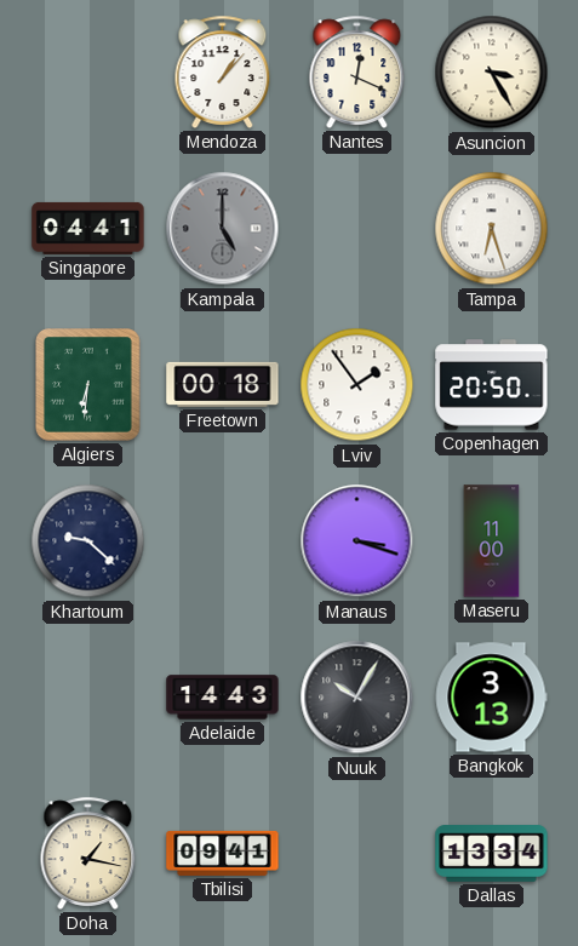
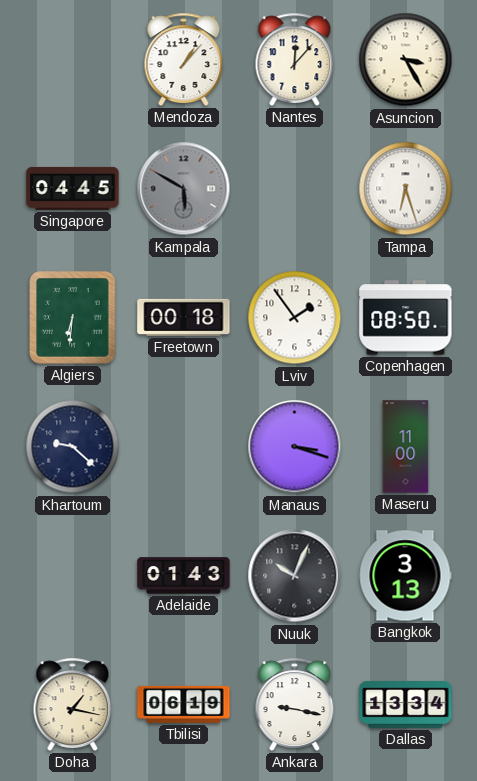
Nantes: 12:19 -> 12:07 (295, 59)
Singapore: 04:41 -> 04:45 (73, 188)
Kampala: 5:00 -> 5:50 (184, 189)
Copenhagen: 20:50 -> 08:50 (406, 318)
Adelaide: 14:43 -> 01:43 (184, 576)
Nuuk: 10:05 -> 10:04 (295, 576)
Tbilisi: 09:41 -> 06:19 (184, 704)
Ankara: none -> 9:17 (295, 704)
